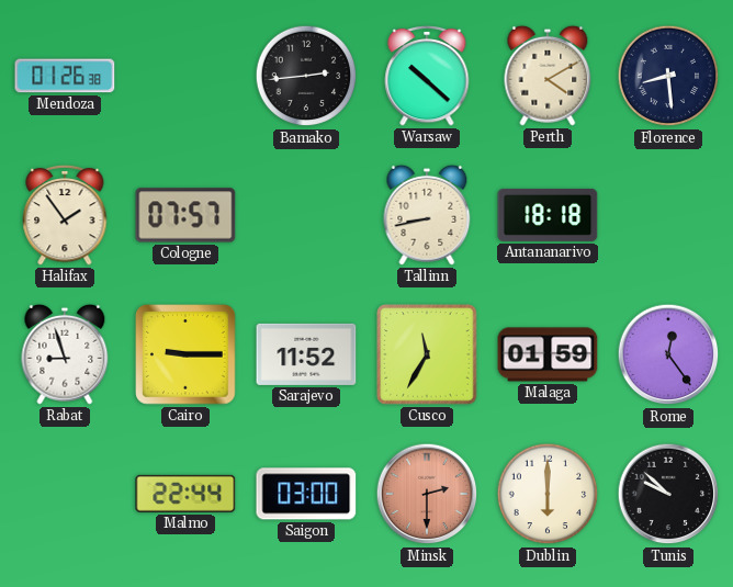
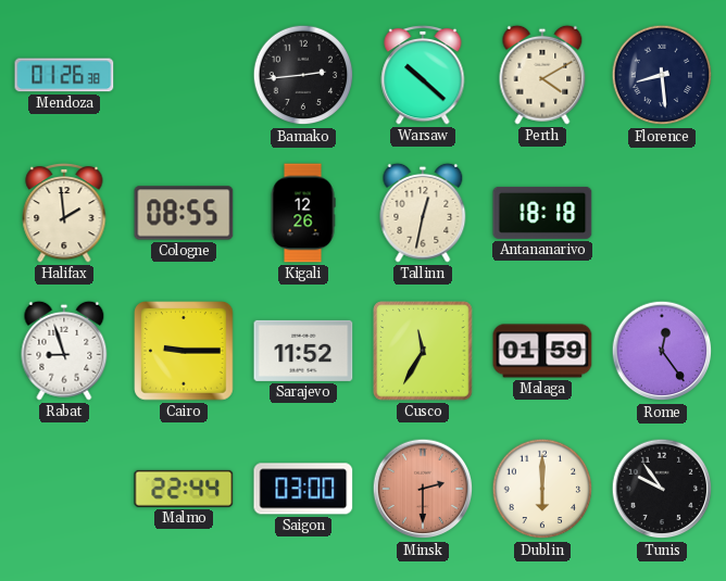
Halifax: 1:54 -> 1:59 (64, 213)
Cologne: 07:57 -> 08:55 (184, 213)
Kigali: none -> 12:26 (303, 213)
Tallinn: 8:43 -> 12:32 (423, 213)
Tunis: 9:52 -> 9:54 (662, 489)
